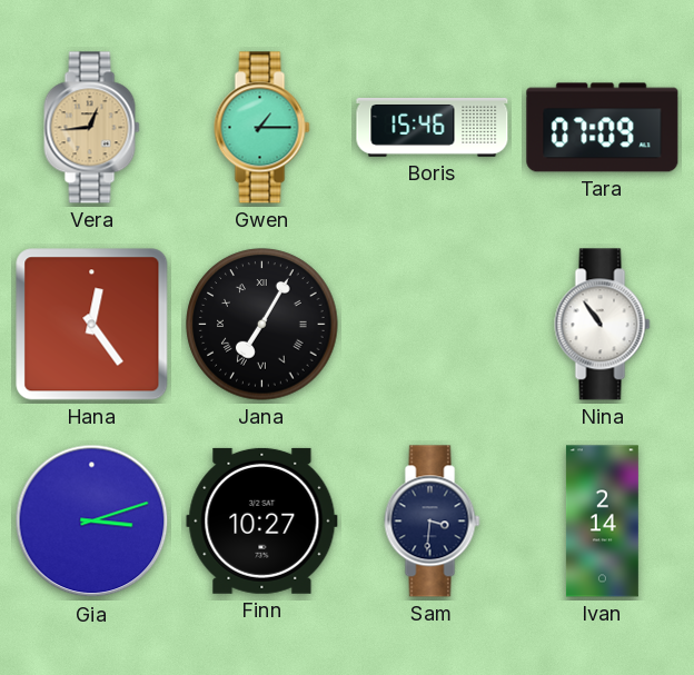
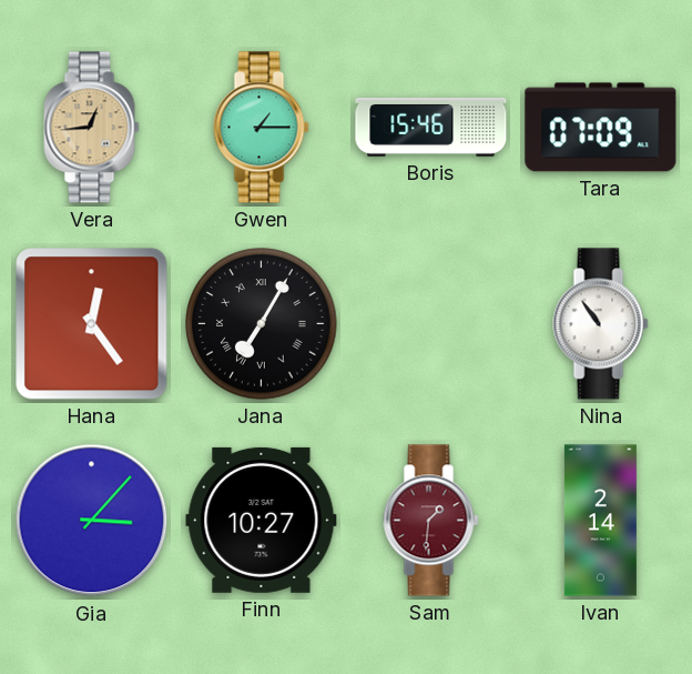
Gia: 3:12 -> 3:07 (92, 521)
Sam: 3:31 -> 1:31 (431, 521)
Sam dial: navy -> burgundy (431, 521)
